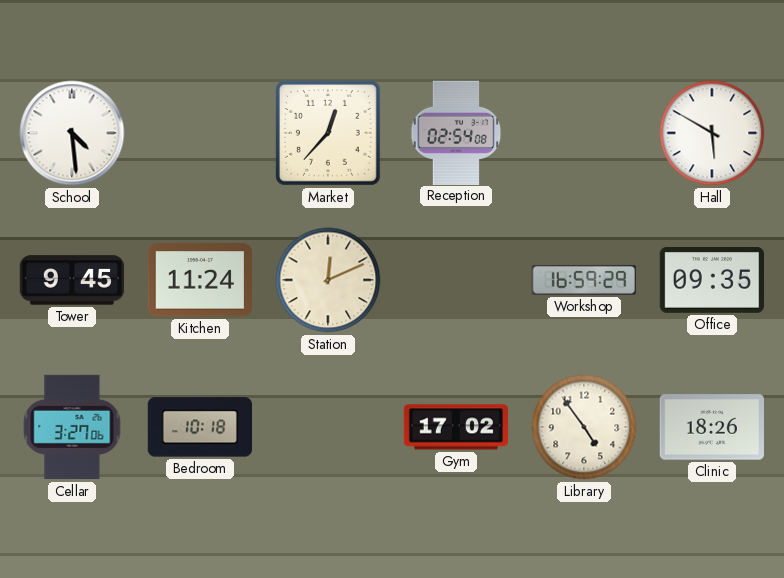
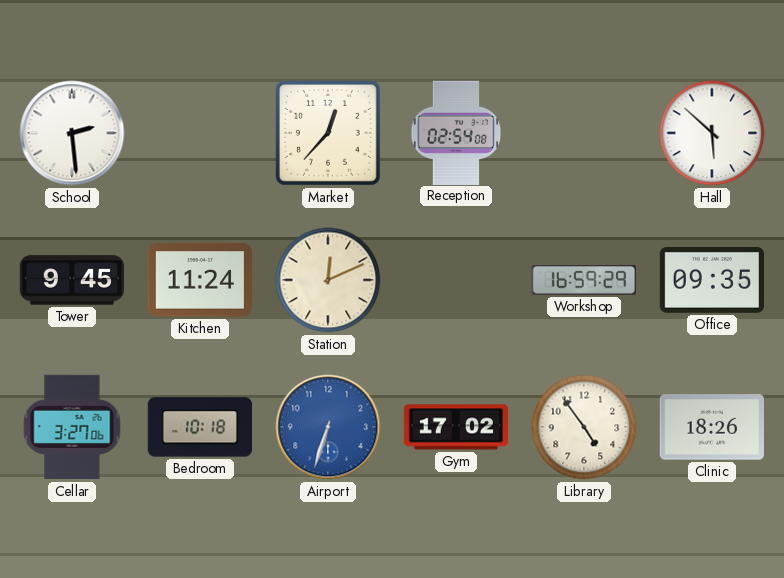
School: 4:29 -> 2:29 (72, 133)
Hall: 5:50 -> 5:52 (712, 133)
Airport: none -> 6:33 (328, 427)
